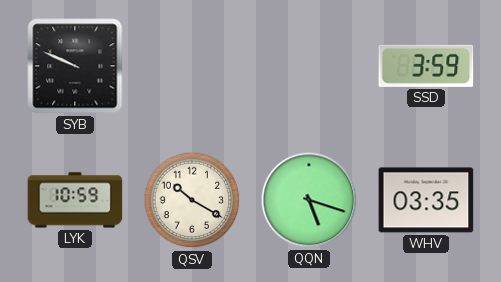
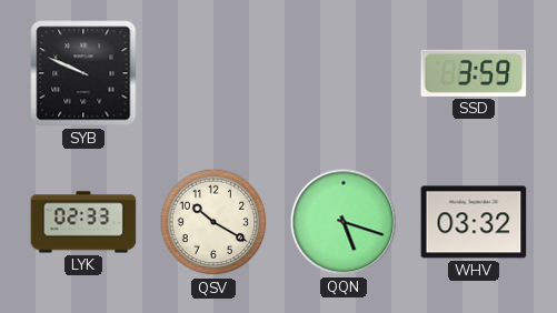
LYK: 10:59 -> 02:33 (83, 222)
WHV: 03:35 -> 03:32 (474, 222)
